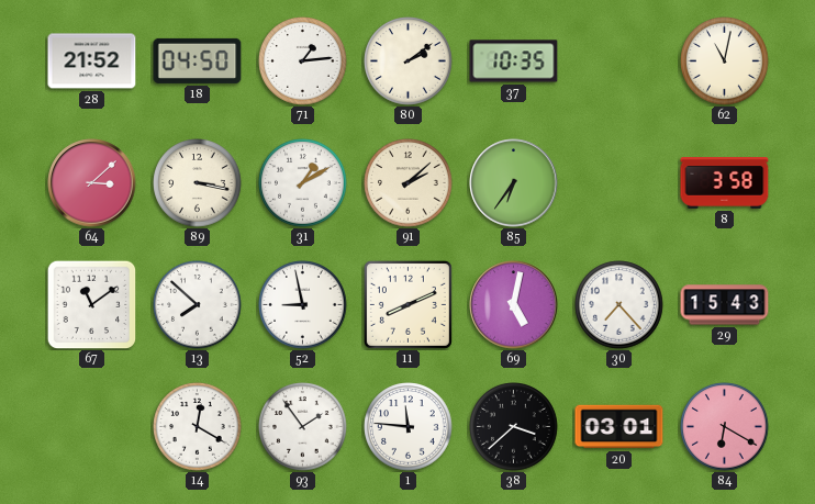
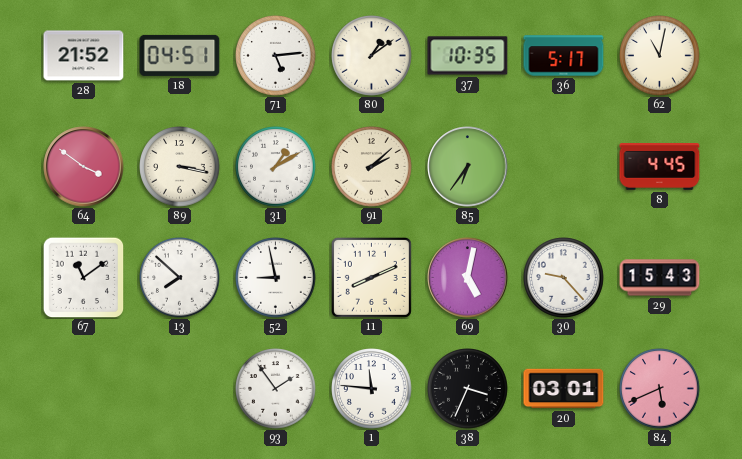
18: 04:50 -> 04:51 (180, 55)
71: 1:14 -> 5:14 (276, 56)
80: 2:09 -> 1:09 (372, 56)
36: none -> 5:17 (564, 56)
64: 3:08 -> 3:51 (84, 167)
8: 3:58 -> 4:45 (660, 167)
30: 7:23 -> 9:23 (564, 278)
14: 12:20 -> none (198, 427)
38: 3:38 -> 3:34 (468, 389)
84: 6:20 -> 5:41 (660, 389)
